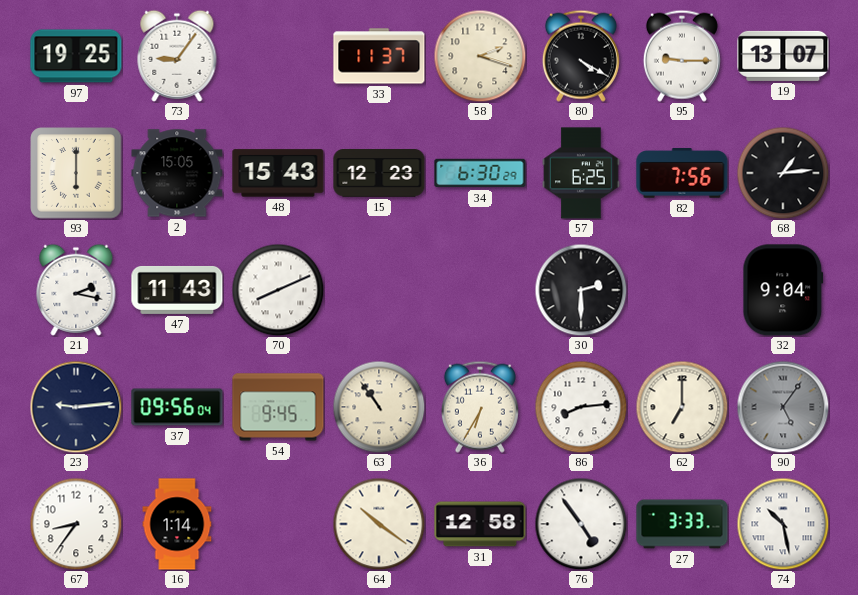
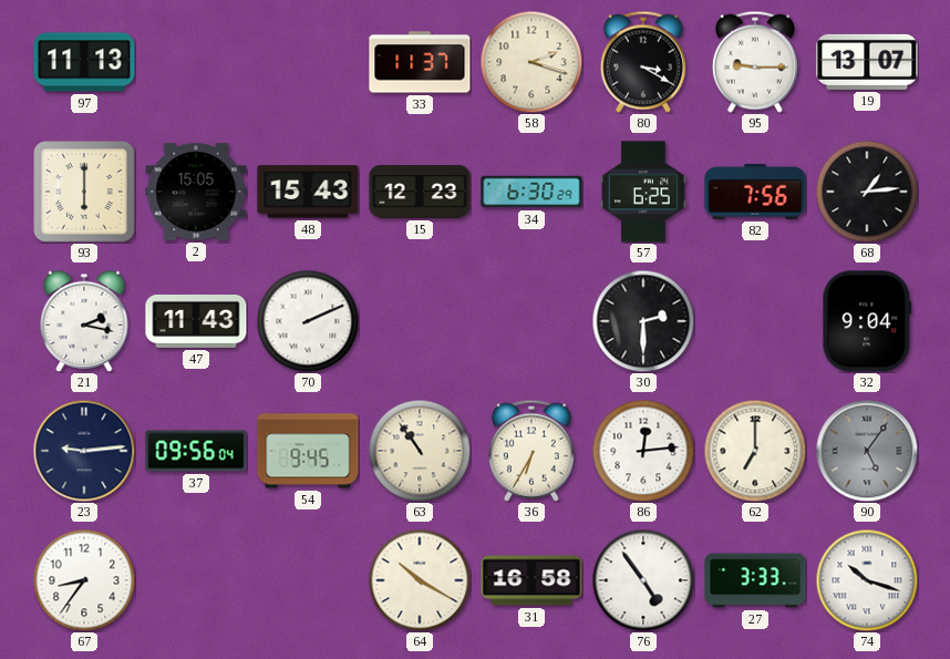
97: 19:25 -> 11:13 (84, 62)
73: 9:06 -> none (177, 56)
80: 4:20 -> 3:20 (643, 62)
70: 8:11 -> 2:11 (308, 321)
86: 8:14 -> 12:14 (643, 451)
16: 1:14 -> none (177, 524)
64: 10:21 -> 10:20 (420, 580)
31: 12:58 -> 16:58 (531, 580)
74: 10:28 -> 10:18 (867, 580)
